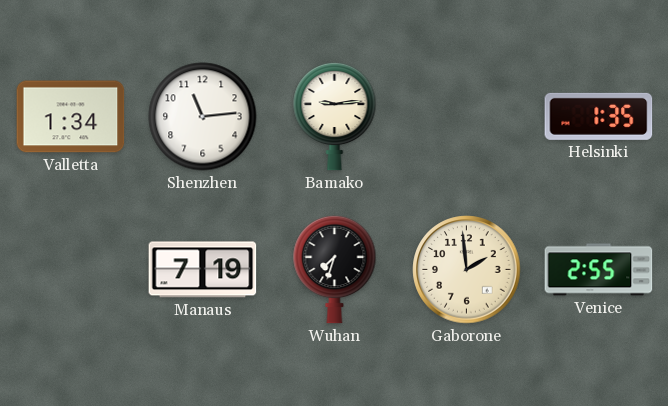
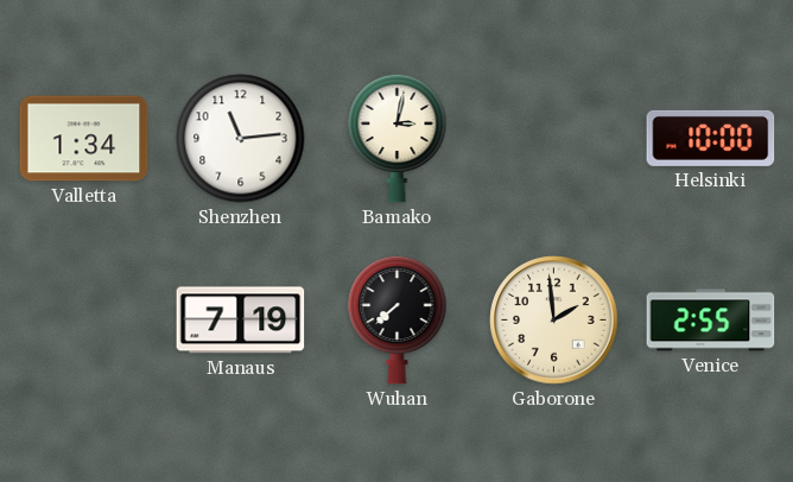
Bamako: 9:14 -> 3:02 (398, 138)
Helsinki: 1:35 -> 10:00 (711, 138)
Wuhan: 7:33 -> 7:38 (398, 319)
